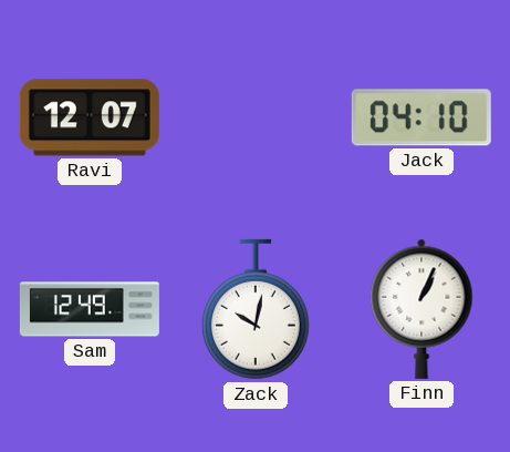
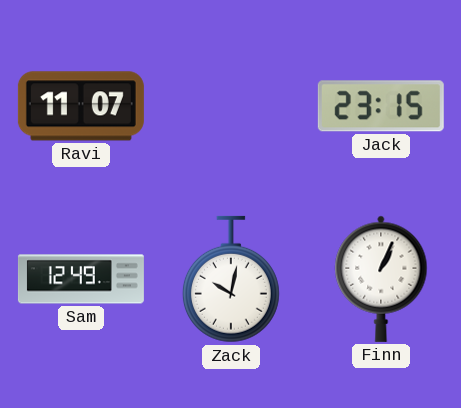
Ravi: 12:07 -> 11:07 (81, 106)
Jack: 04:10 -> 23:15 (381, 106)
